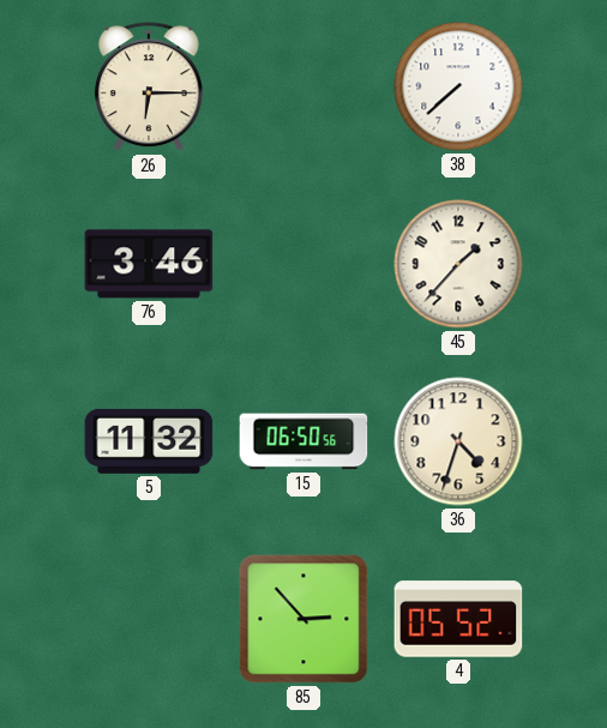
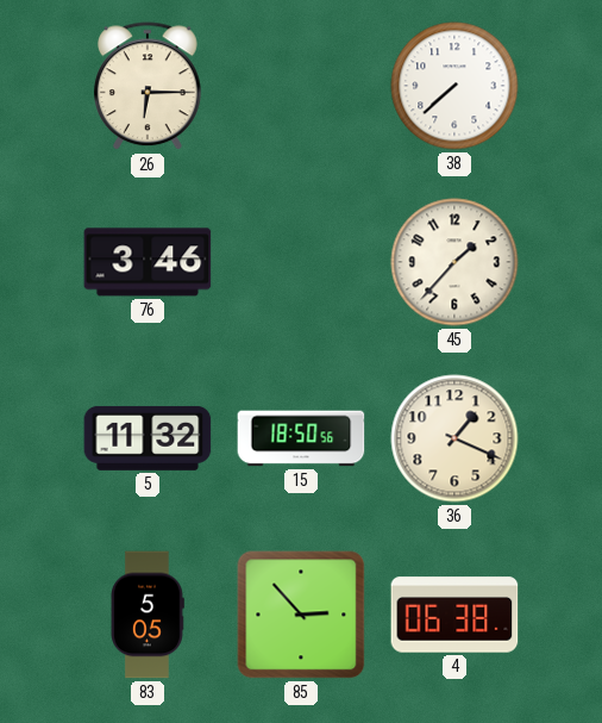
15: 06:50 -> 18:50 (301, 438)
36: 4:33 -> 1:19 (454, 438)
83: none -> 5:05 (148, 615)
4: 05:52 -> 06:38 (454, 615)
